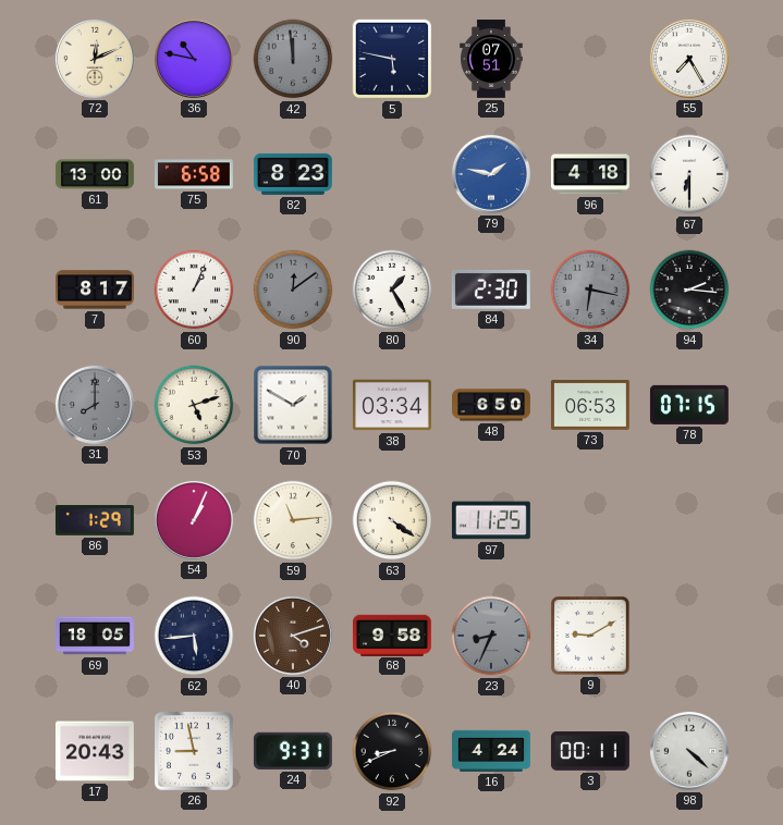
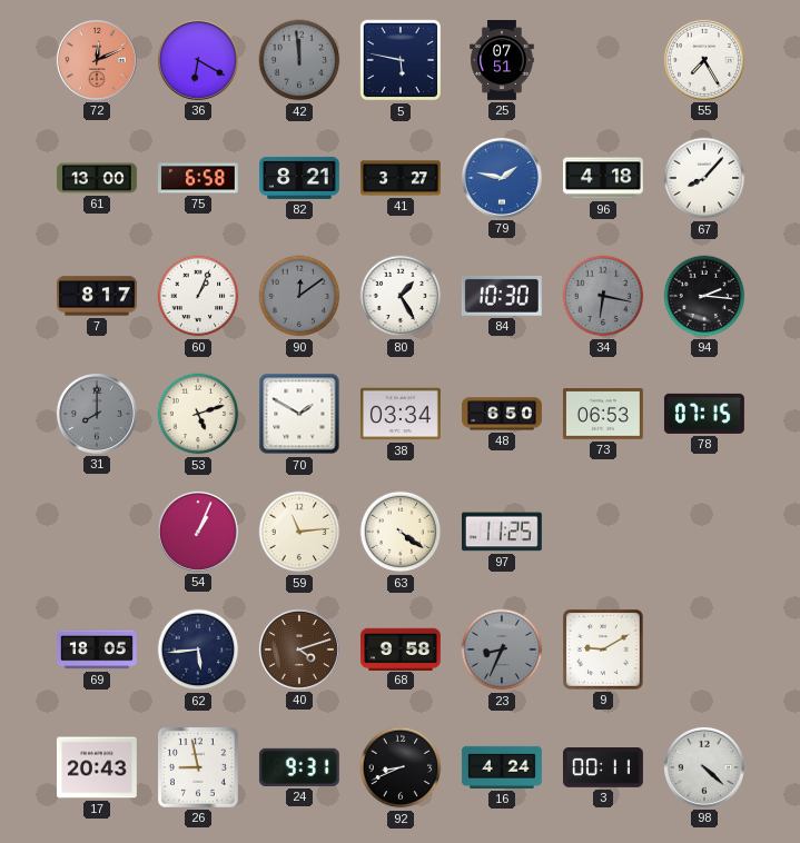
72 dial: cream -> salmon (97, 60)
36: 10:47 -> 6:20 (198, 60)
82: 8:23 -> 8:21 (299, 178)
41: none -> 3:27 (402, 178)
67: 6:30 -> 8:07 (704, 178)
84: 2:30 -> 10:30 (502, 296)
86: 1:29 -> none (95, 521)
